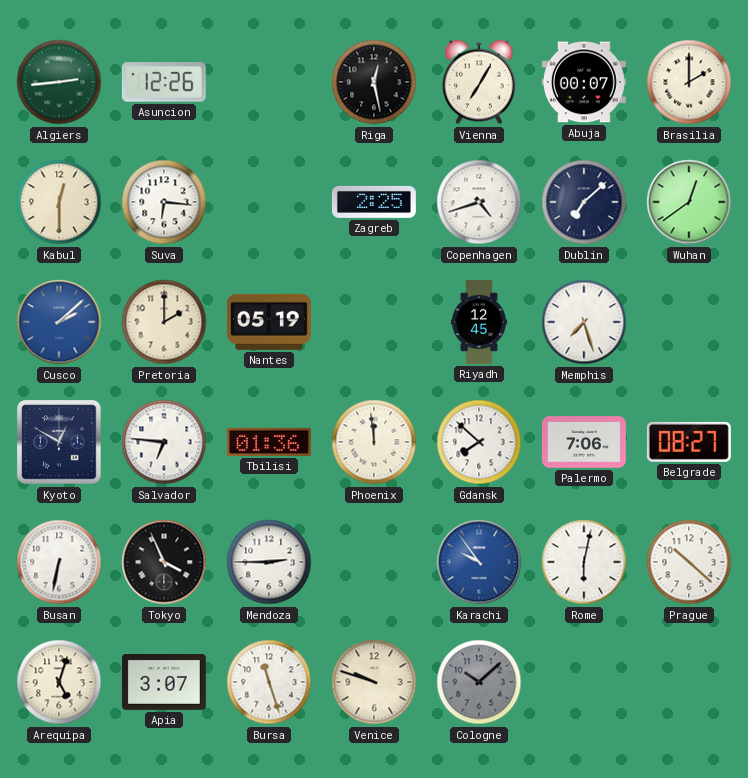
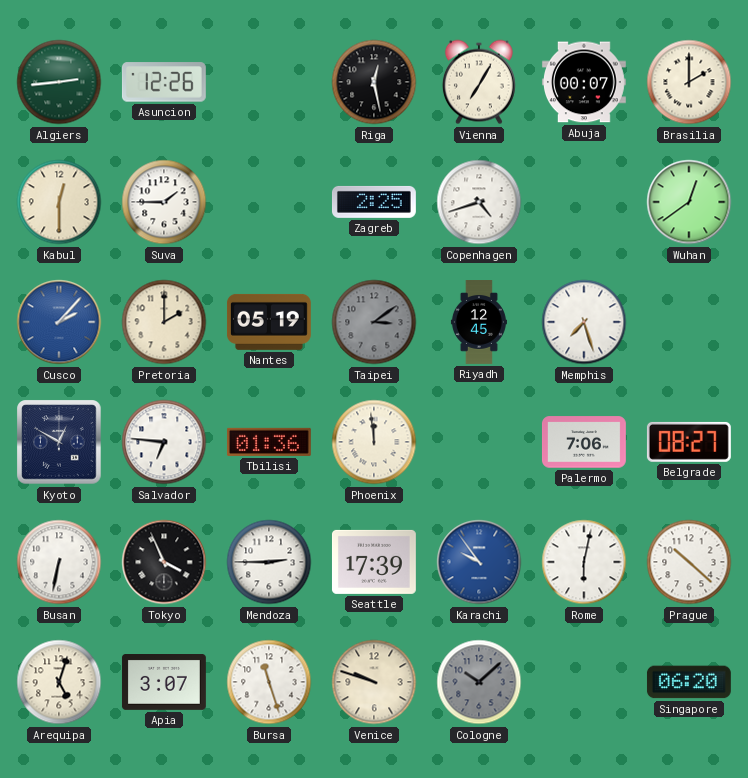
Suva: 6:16 -> 1:45 (164, 202)
Dublin: 7:08 -> none (584, 202)
Cusco: 2:08 -> 2:07 (59, 322)
Taipei: none -> 3:09 (374, 322)
Gdansk: 7:52 -> none (479, 442)
Seattle: none -> 17:39 (374, 562)
Singapore: none -> 06:20 (689, 682)
